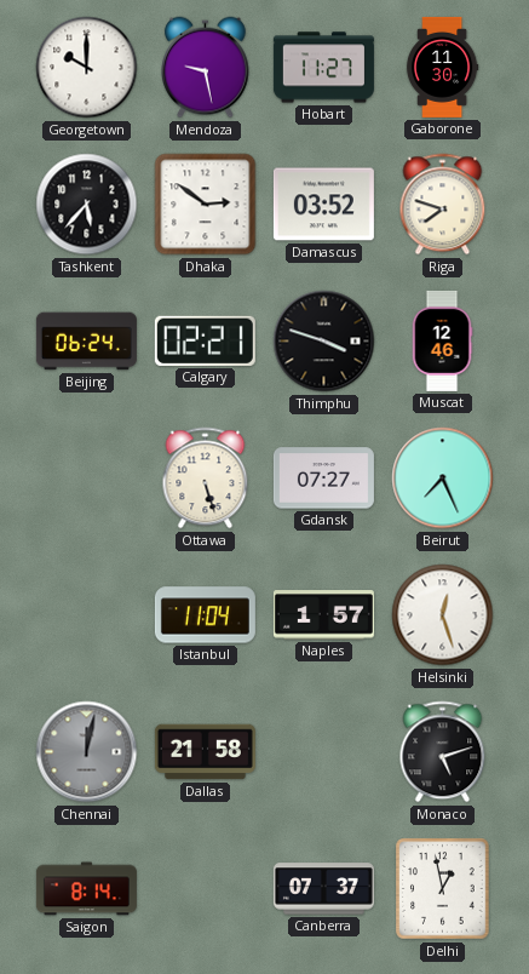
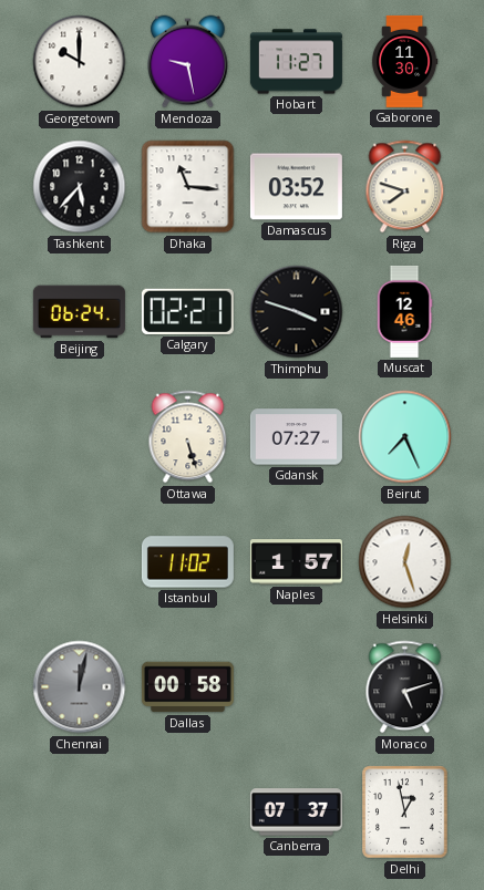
Dhaka: 2:51 -> 11:16 (188, 187)
Istanbul: 11:04 -> 11:02 (187, 562)
Dallas: 21:58 -> 00:58 (187, 687)
Saigon: 8:14 -> none (86, 889)
